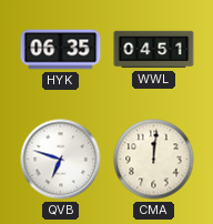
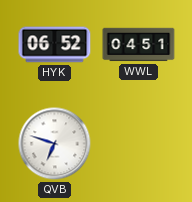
HYK: 06:35 -> 06:52 (55, 45)
CMA: 12:01 -> none (154, 160)
